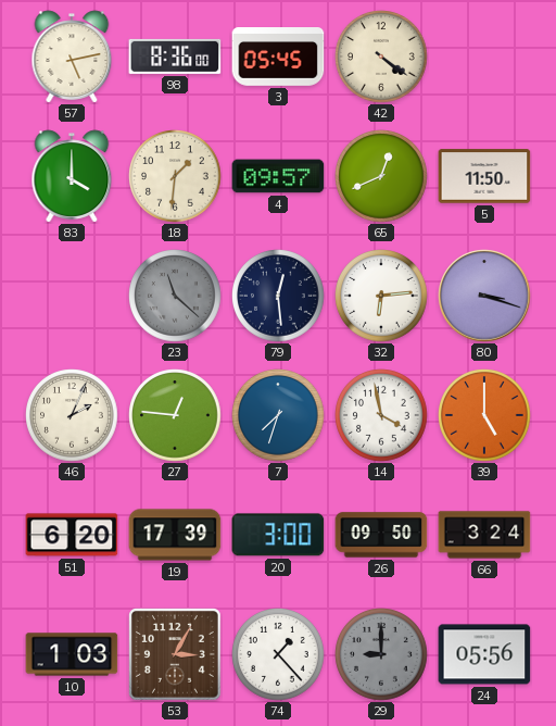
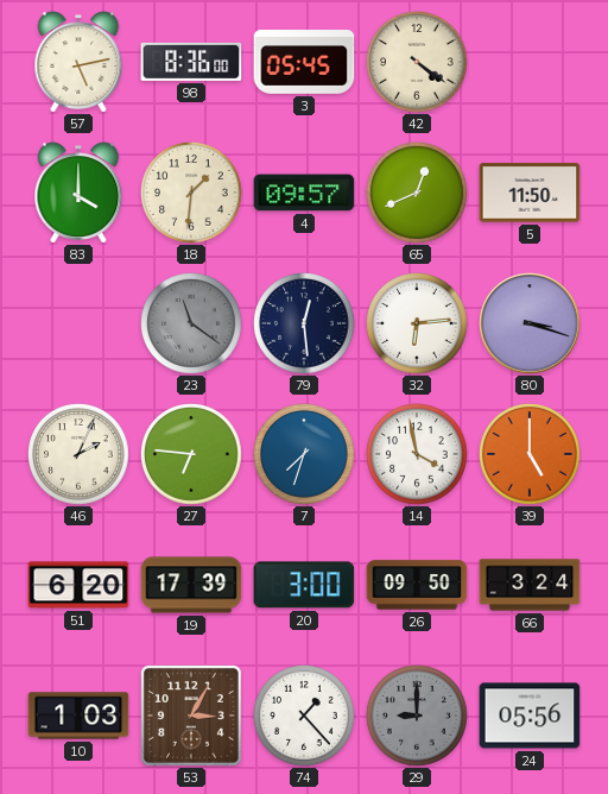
23: 11:22 -> 11:21 (191, 323)
27: 12:46 -> 6:46 (191, 454)
